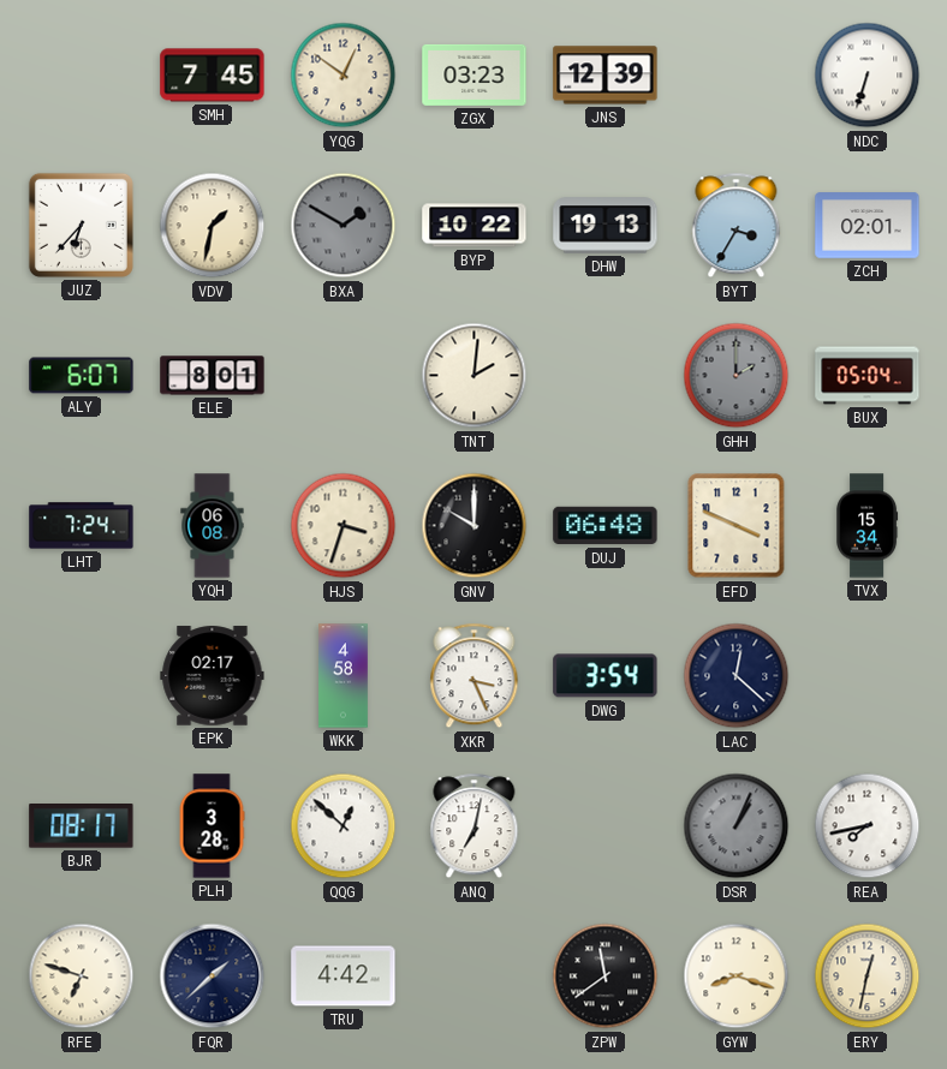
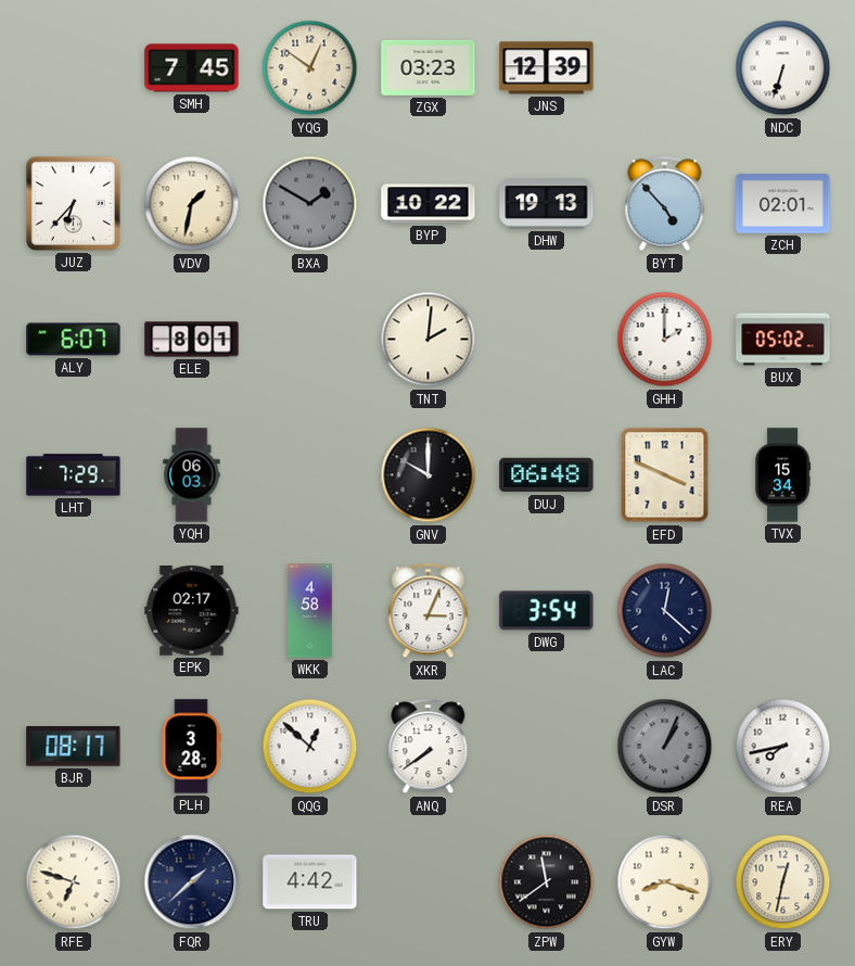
BYT: 3:35 -> 4:53 (665, 204)
GHH dial: grey -> white (665, 340)
BUX: 05:04 -> 05:02 (783, 340)
LHT: 7:24 -> 7:29 (74, 475)
YQH: 06:08 -> 06:03 (192, 475)
HJS: 3:33 -> none (344, 526)
XKR: 3:26 -> 3:04 (429, 611)
ANQ: 7:02 -> 7:39 (429, 747)
